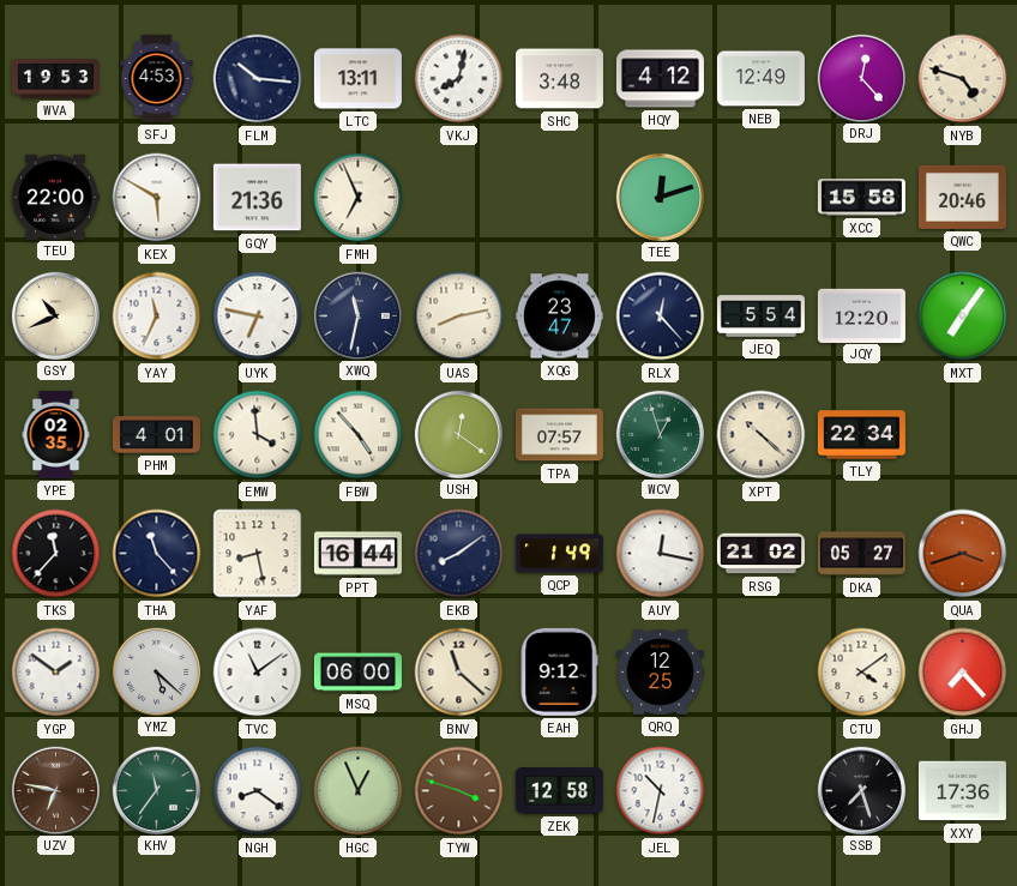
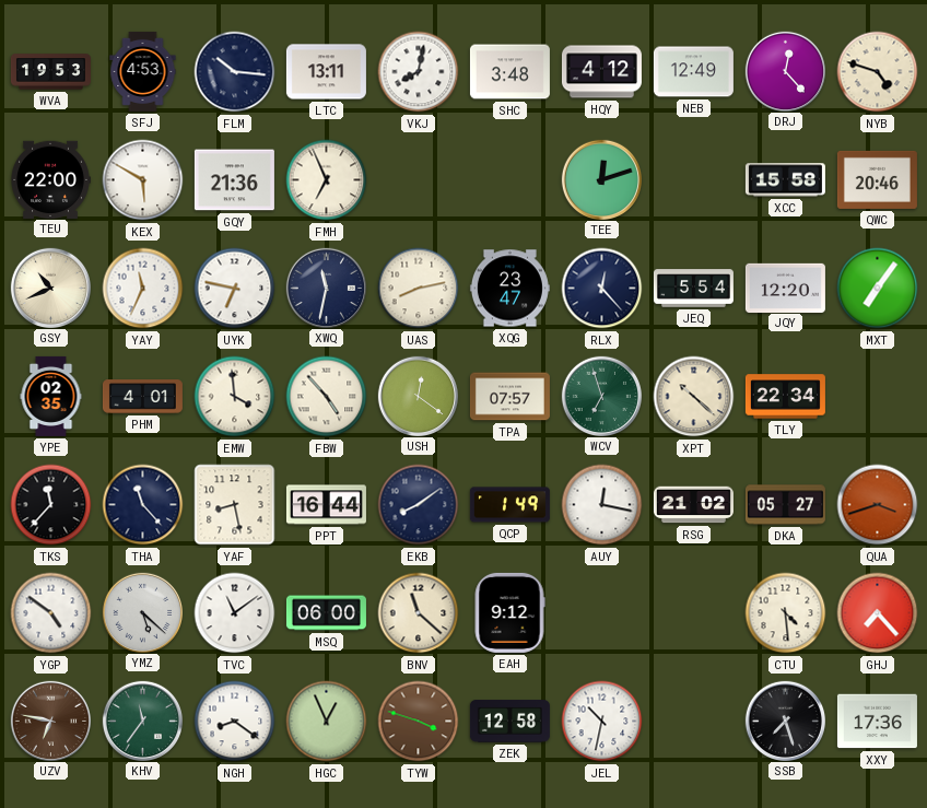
WCV: 12:57 -> 6:57 (601, 396)
YGP: 1:51 -> 4:51 (51, 613)
QRQ: 12:25 -> none (660, 673)
CTU: 4:09 -> 4:29 (786, 613)
